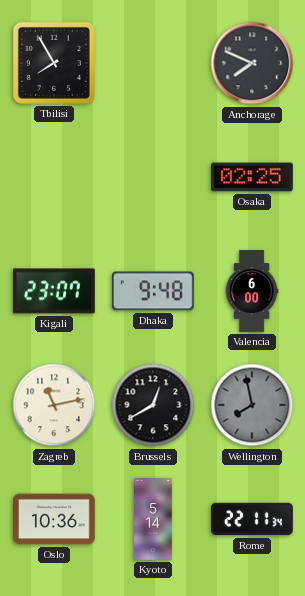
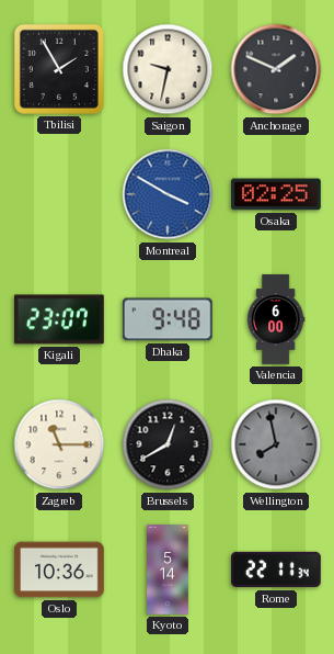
Tbilisi: 7:55 -> 1:55 (59, 69)
Saigon: none -> 9:32 (168, 69)
Anchorage: 7:49 -> 1:49 (276, 69)
Montreal: none -> 3:50 (168, 194)
Zagreb: 11:13 -> 11:15 (59, 444)
